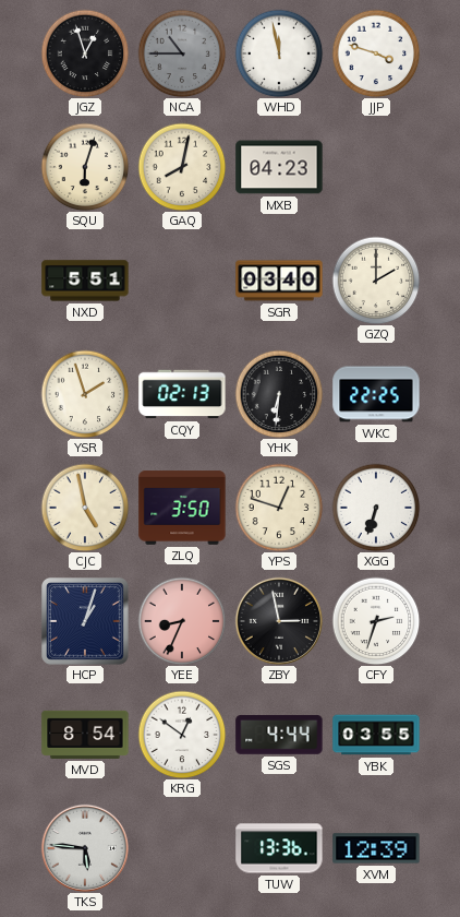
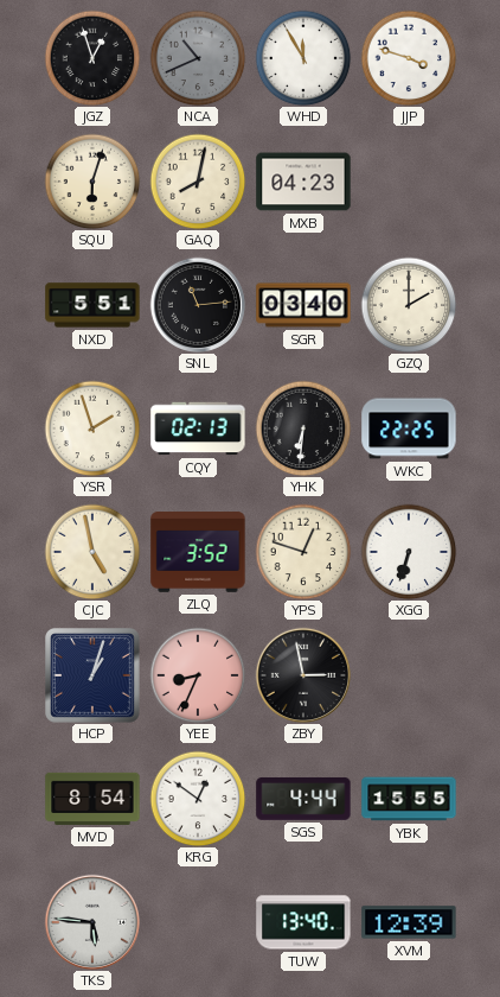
NCA: 10:45 -> 10:41 (198, 58)
WHD: 11:58 -> 11:55 (303, 58)
SNL: none -> 11:14 (197, 304)
ZLQ: 3:50 -> 3:52 (198, 552)
CFY: 2:33 -> none (376, 621)
YBK: 03:55 -> 15:55 (409, 799)
TUW: 13:36 -> 13:40 (303, 922)
